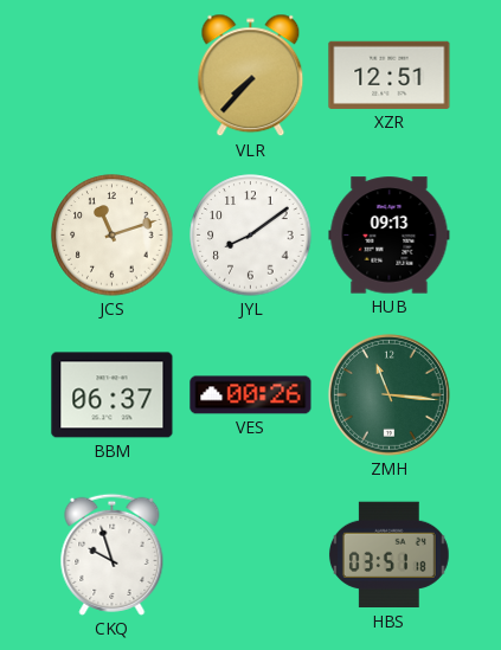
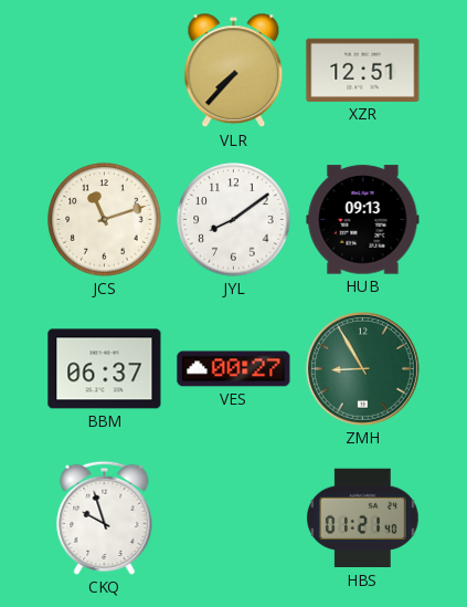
VES: 00:26 -> 00:27 (234, 369)
ZMH: 11:16 -> 8:55 (362, 368)
HBS: 03:51 -> 01:21 (362, 519)
